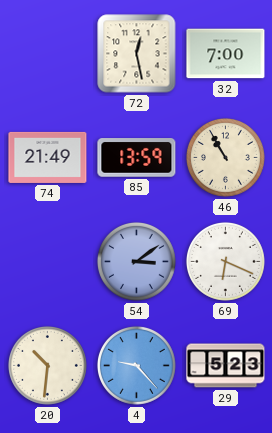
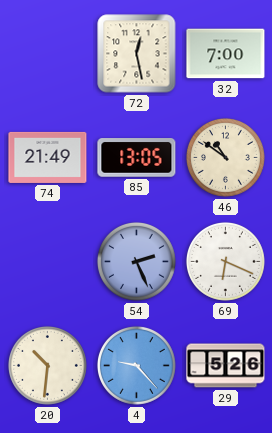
85: 13:59 -> 13:05 (137, 158)
46: 10:55 -> 10:51 (225, 157)
54: 3:09 -> 2:26 (136, 261)
29: 5:23 -> 5:26 (226, 366)
